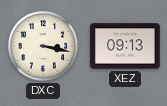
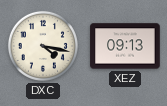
DXC: 3:17 -> 4:17 (43, 46)
